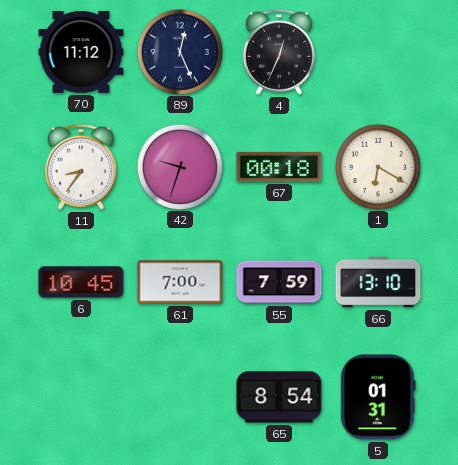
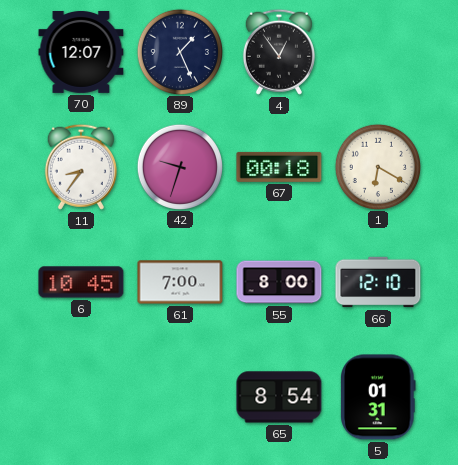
70: 11:12 -> 12:07 (81, 52)
89: 12:26 -> 1:26 (179, 51)
4: 12:34 -> 12:54 (279, 52)
55: 7:59 -> 8:00 (279, 282)
66: 13:10 -> 12:10 (378, 282)
